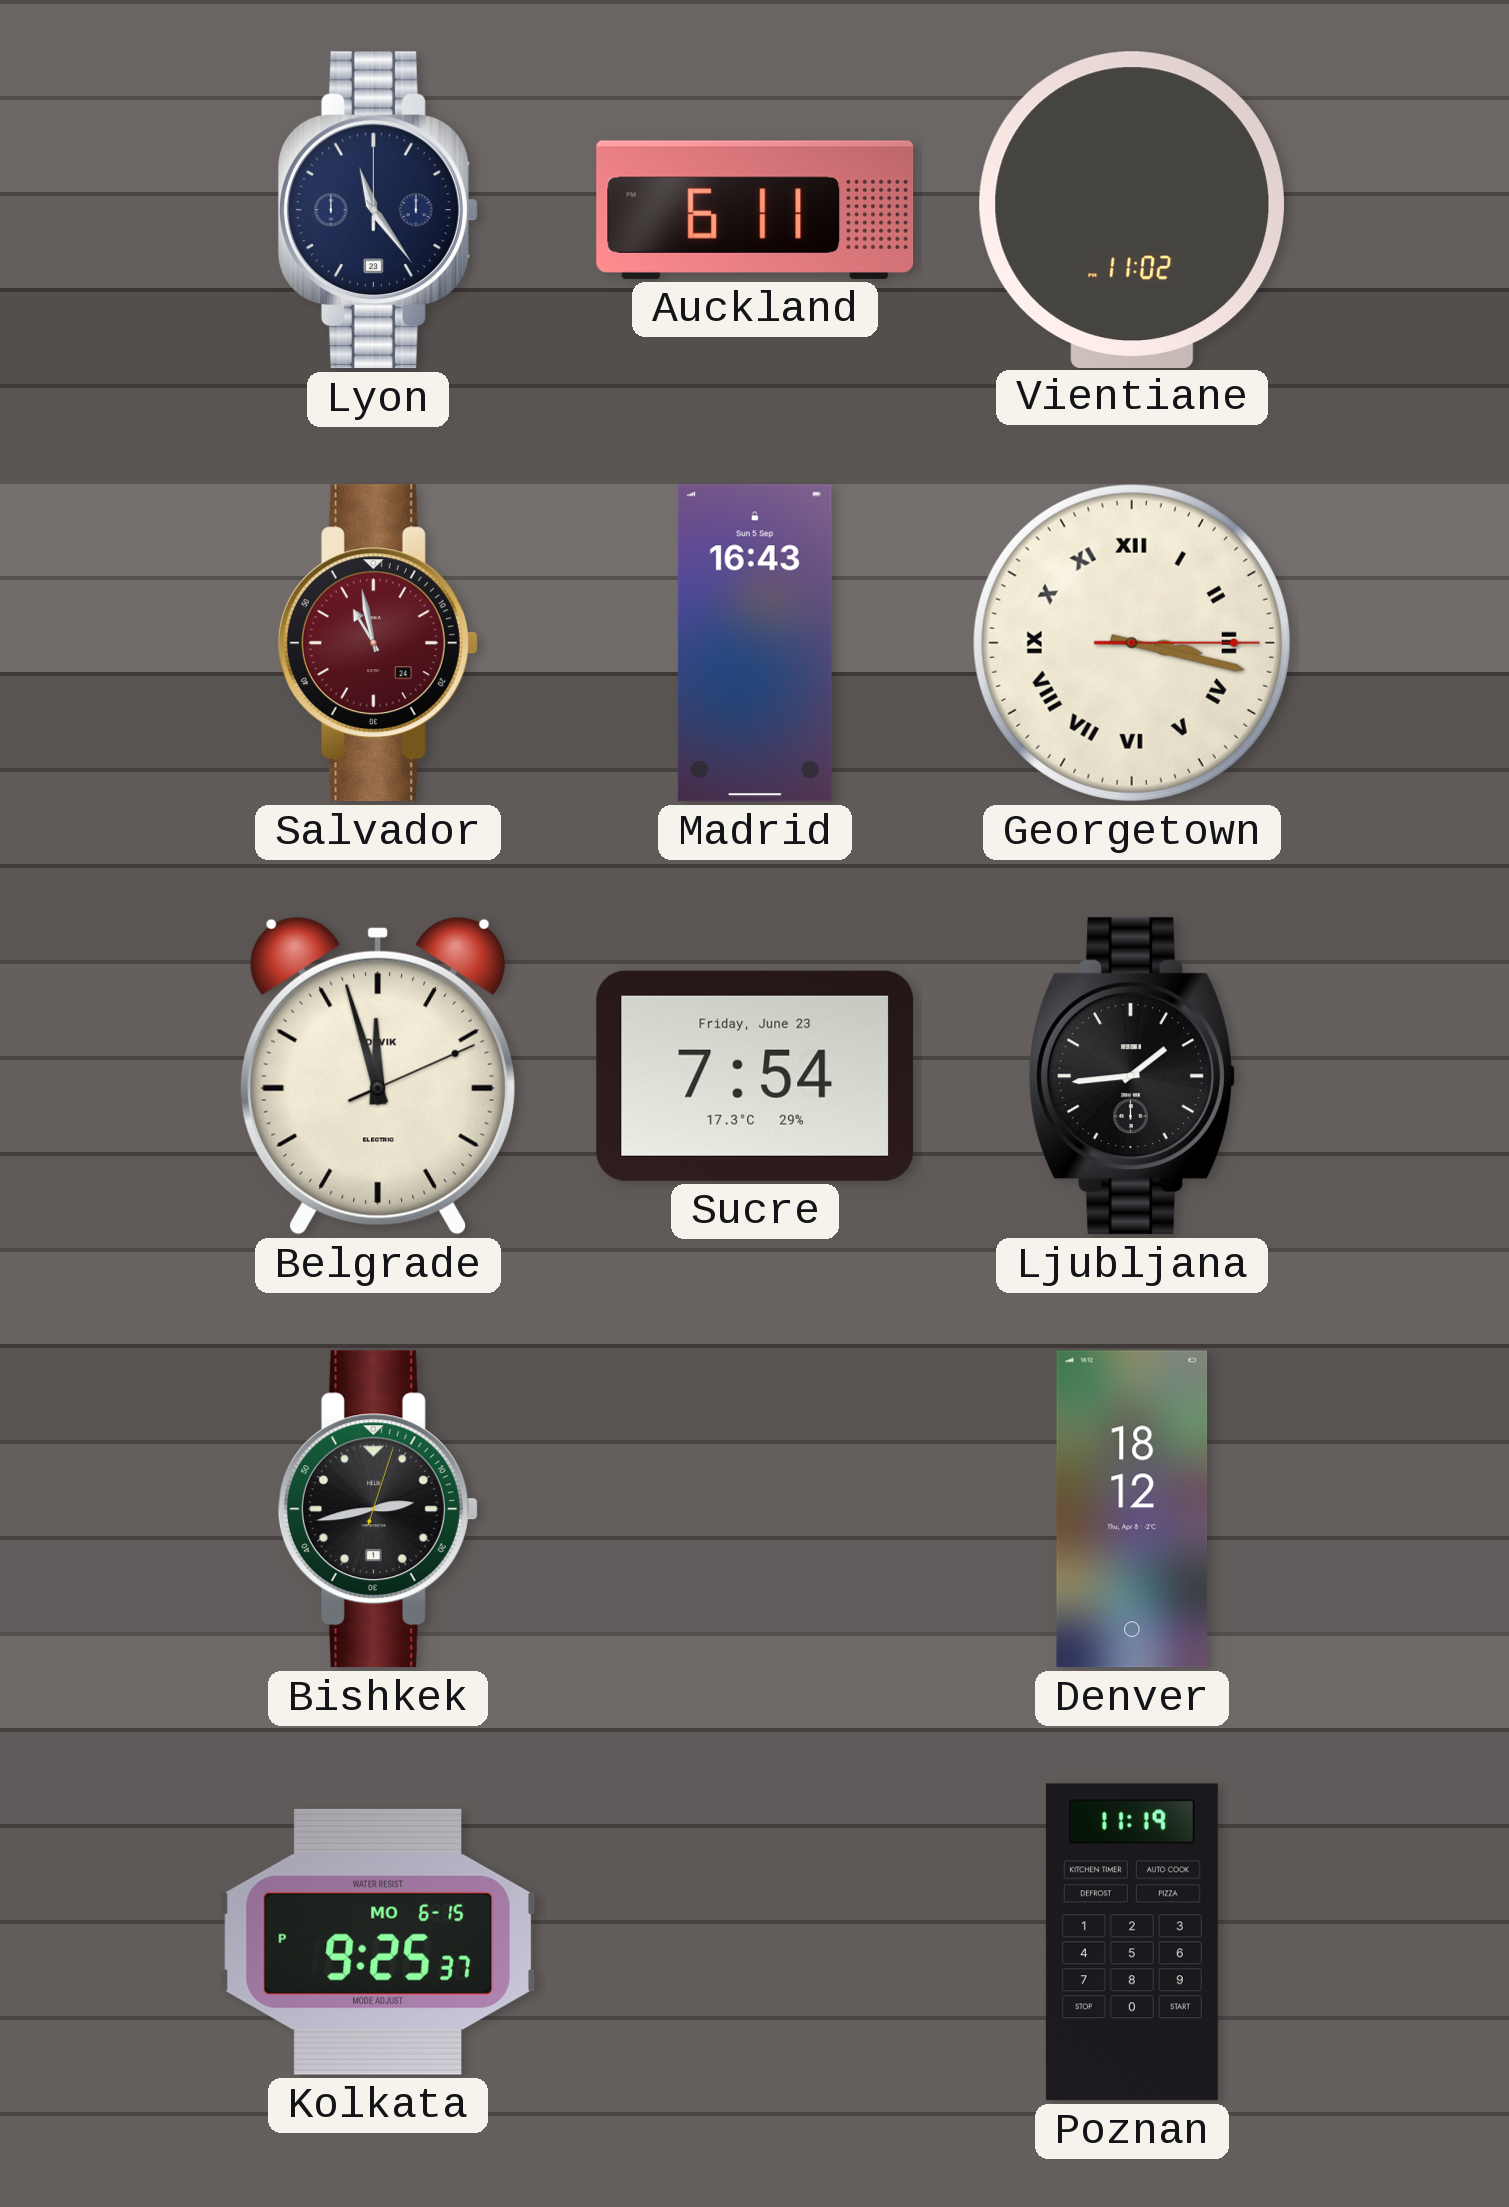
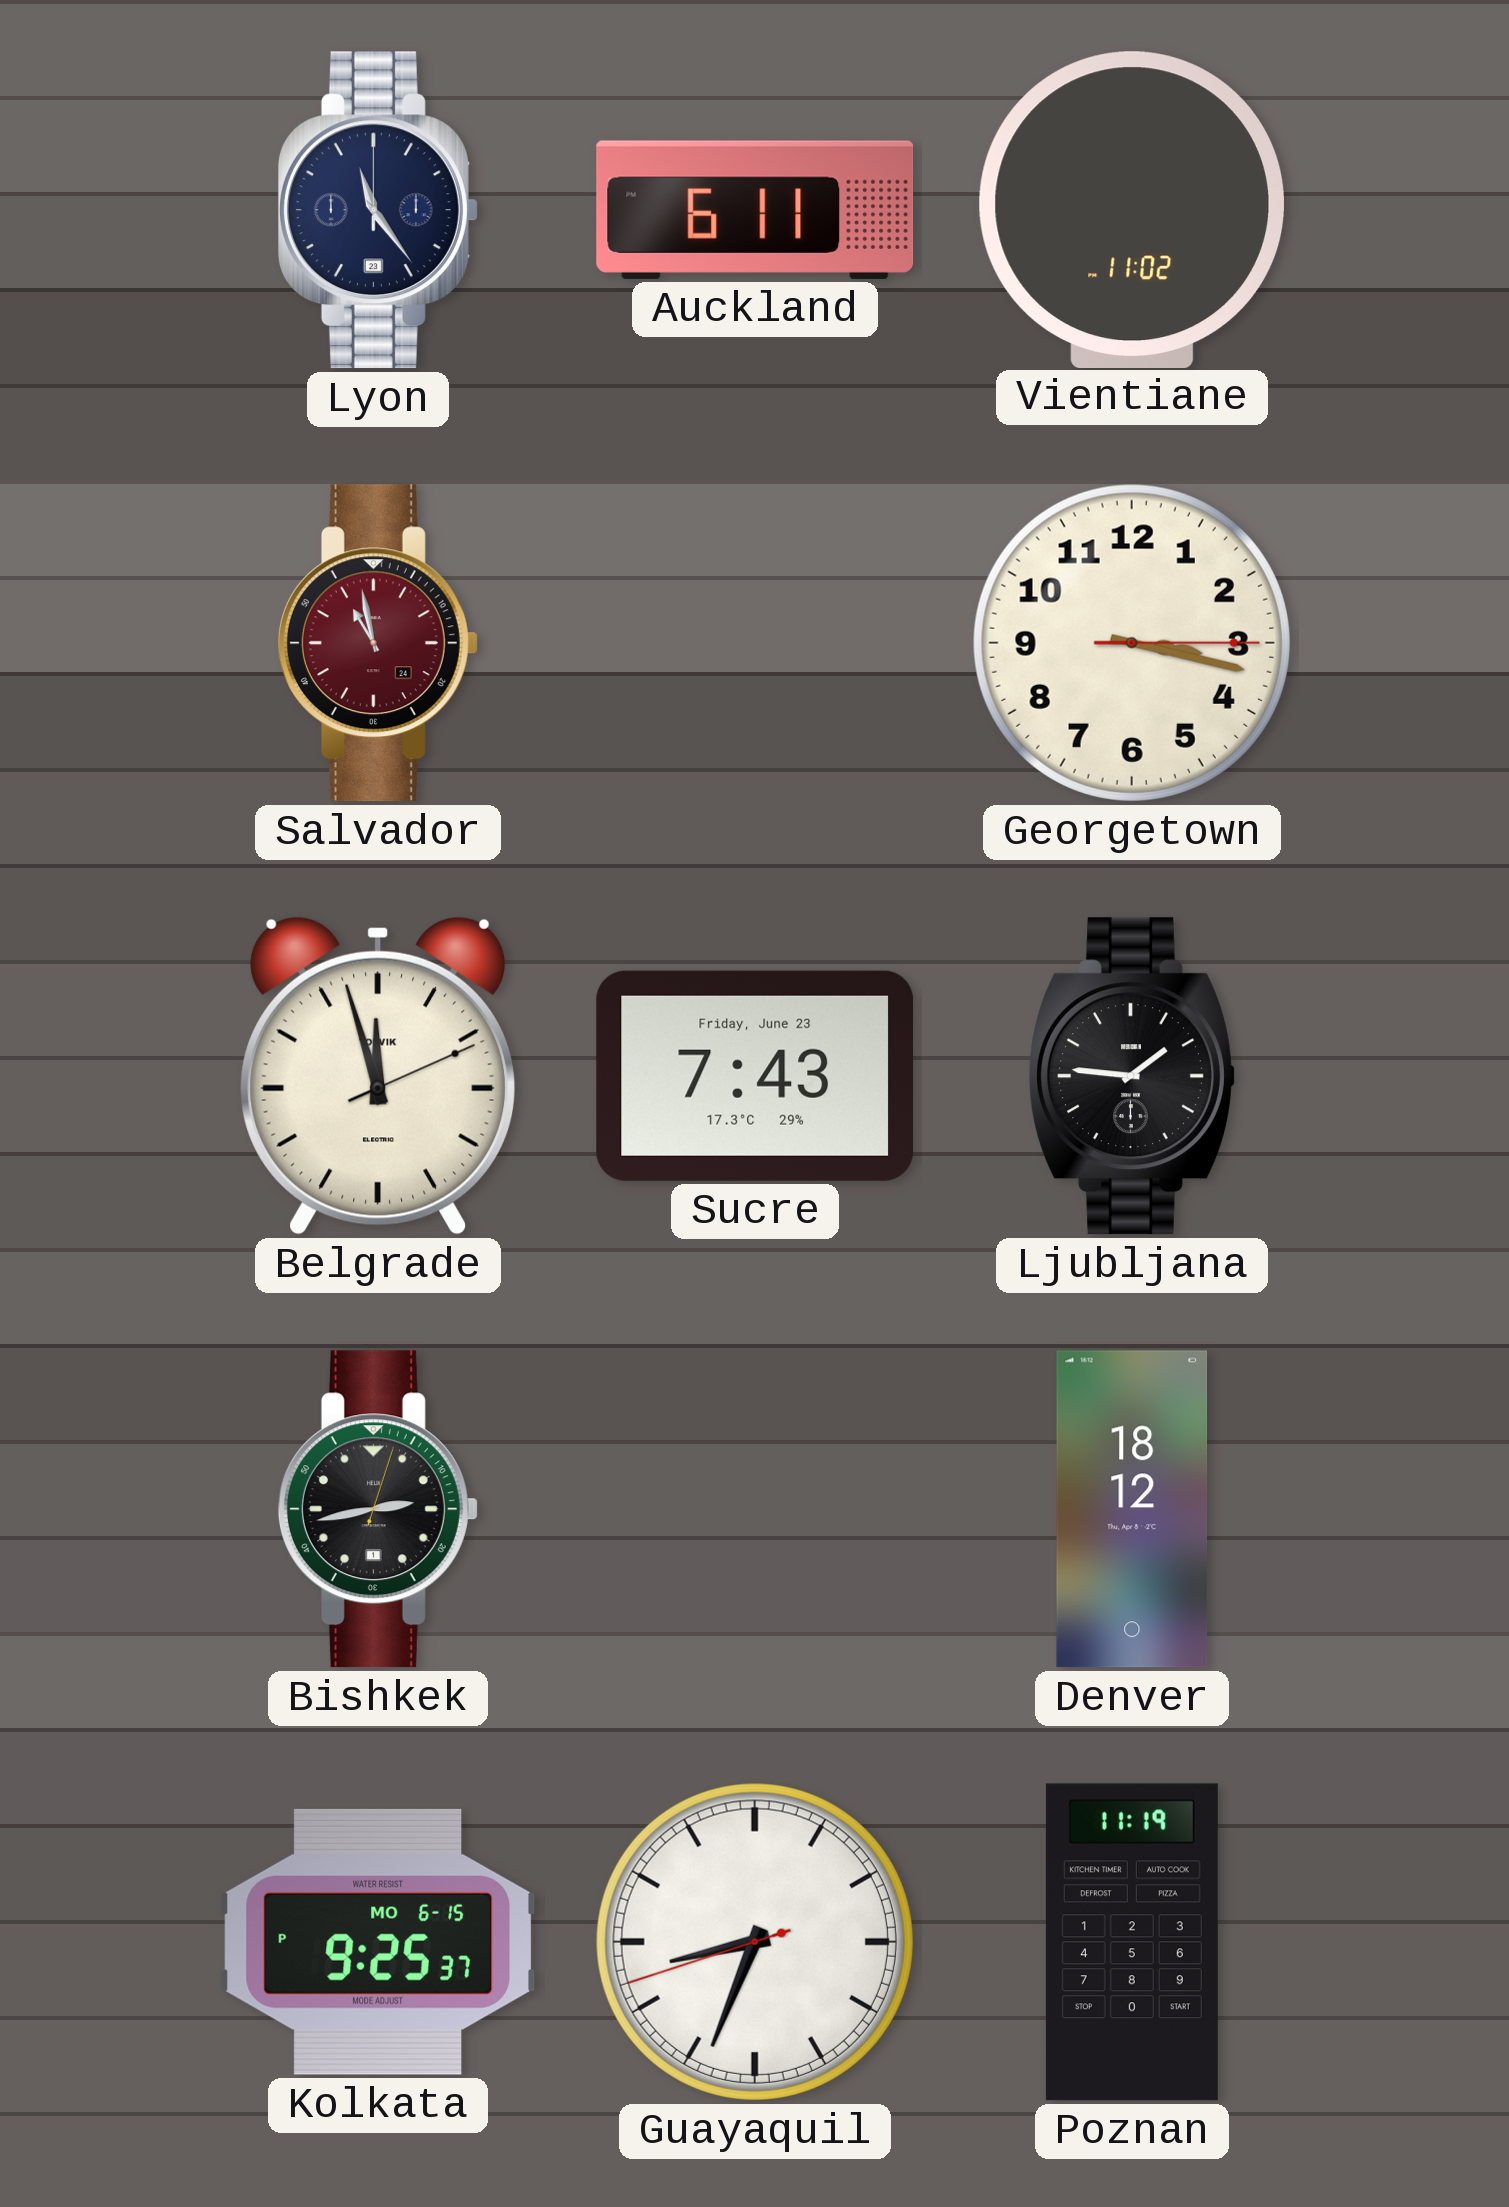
Madrid: 16:43 -> none (755, 643)
Georgetown numerals: Roman -> Arabic (1132, 643)
Sucre: 7:54 -> 7:43 (755, 1076)
Ljubljana: 1:44 -> 1:46 (1132, 1076)
Guayaquil: none -> 8:33 (755, 1942)
